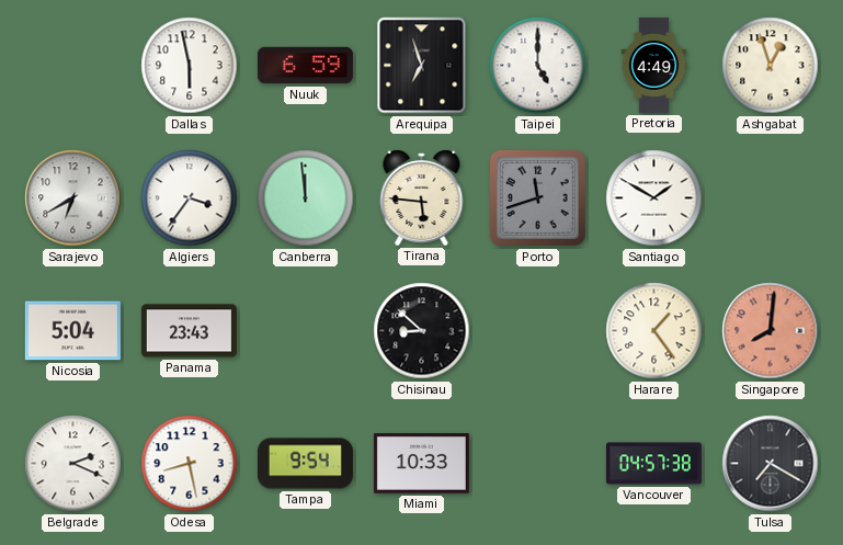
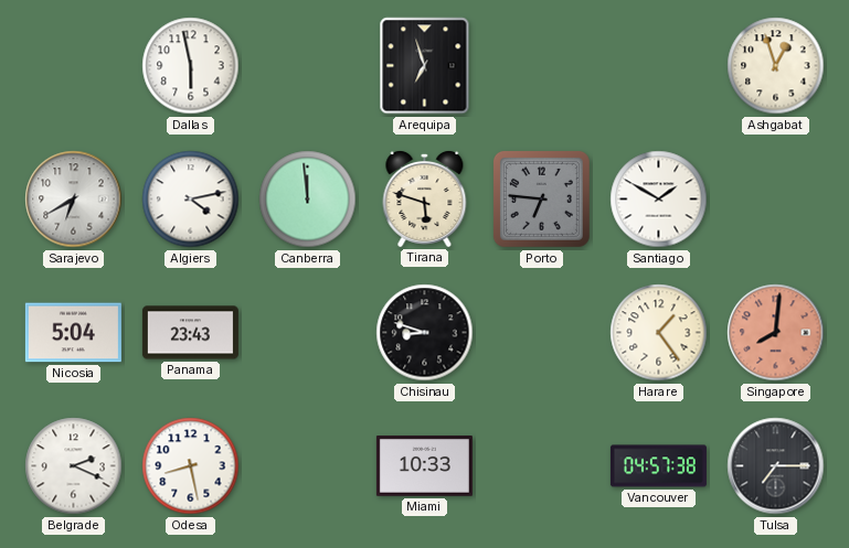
Nuuk: 6:59 -> none (305, 66)
Taipei: 5:00 -> none (538, 66)
Pretoria: 4:49 -> none (654, 65)
Algiers: 3:36 -> 4:13 (191, 200)
Tirana: 5:46 -> 5:48 (425, 198)
Porto: 11:42 -> 6:46 (541, 198)
Chisinau: 8:52 -> 8:48 (425, 333)
Tampa: 9:54 -> none (305, 464)
Tulsa: 7:20 -> 7:15 (776, 466)
